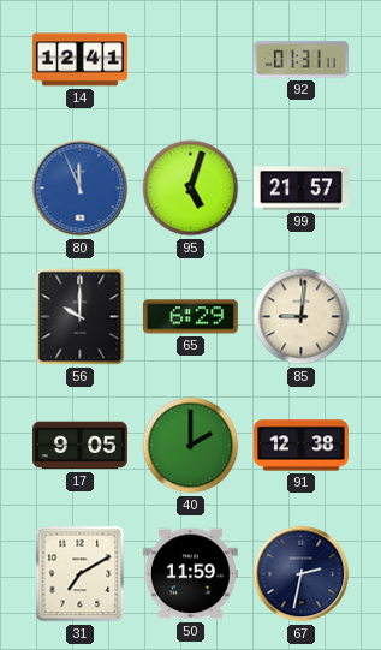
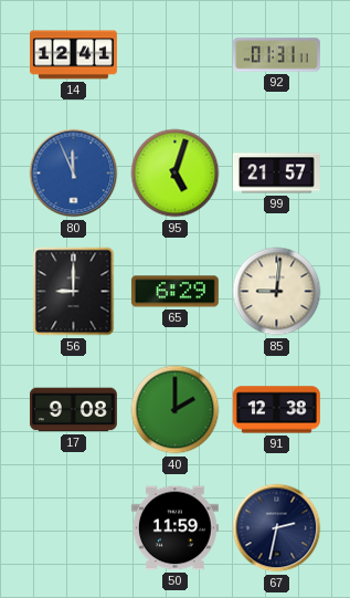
56: 10:00 -> 9:00 (74, 292)
17: 9:05 -> 9:08 (73, 410)
31: 7:10 -> none (81, 574)
